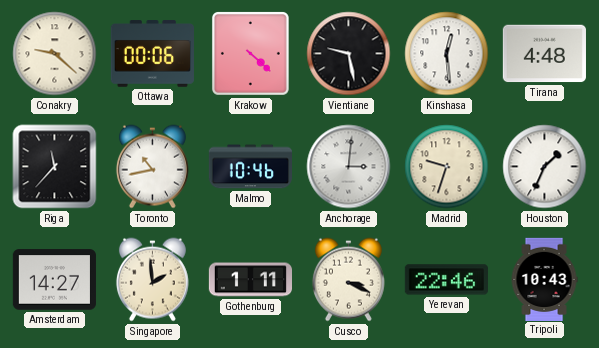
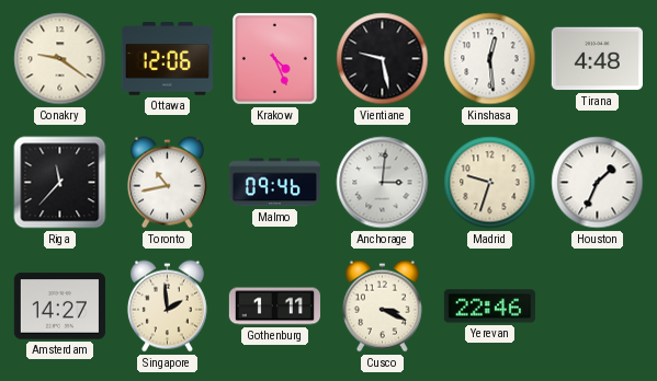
Conakry: 9:22 -> 9:21 (60, 59)
Ottawa: 00:06 -> 12:06 (167, 59)
Krakow: 4:22 -> 4:26 (274, 58)
Malmo: 10:46 -> 09:46 (274, 183)
Tripoli: 10:43 -> none (544, 279)
